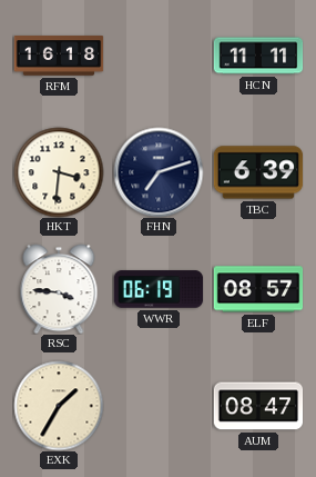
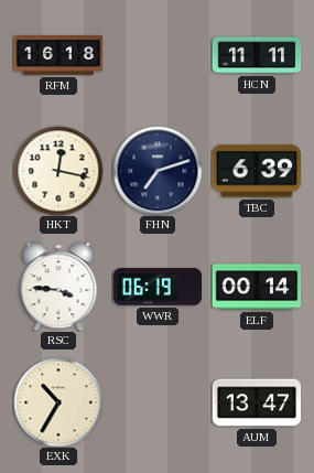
HKT: 3:31 -> 12:17 (58, 171)
ELF: 08:57 -> 00:14 (257, 287)
EXK: 1:35 -> 10:35 (58, 402)
AUM: 08:47 -> 13:47 (257, 402)
